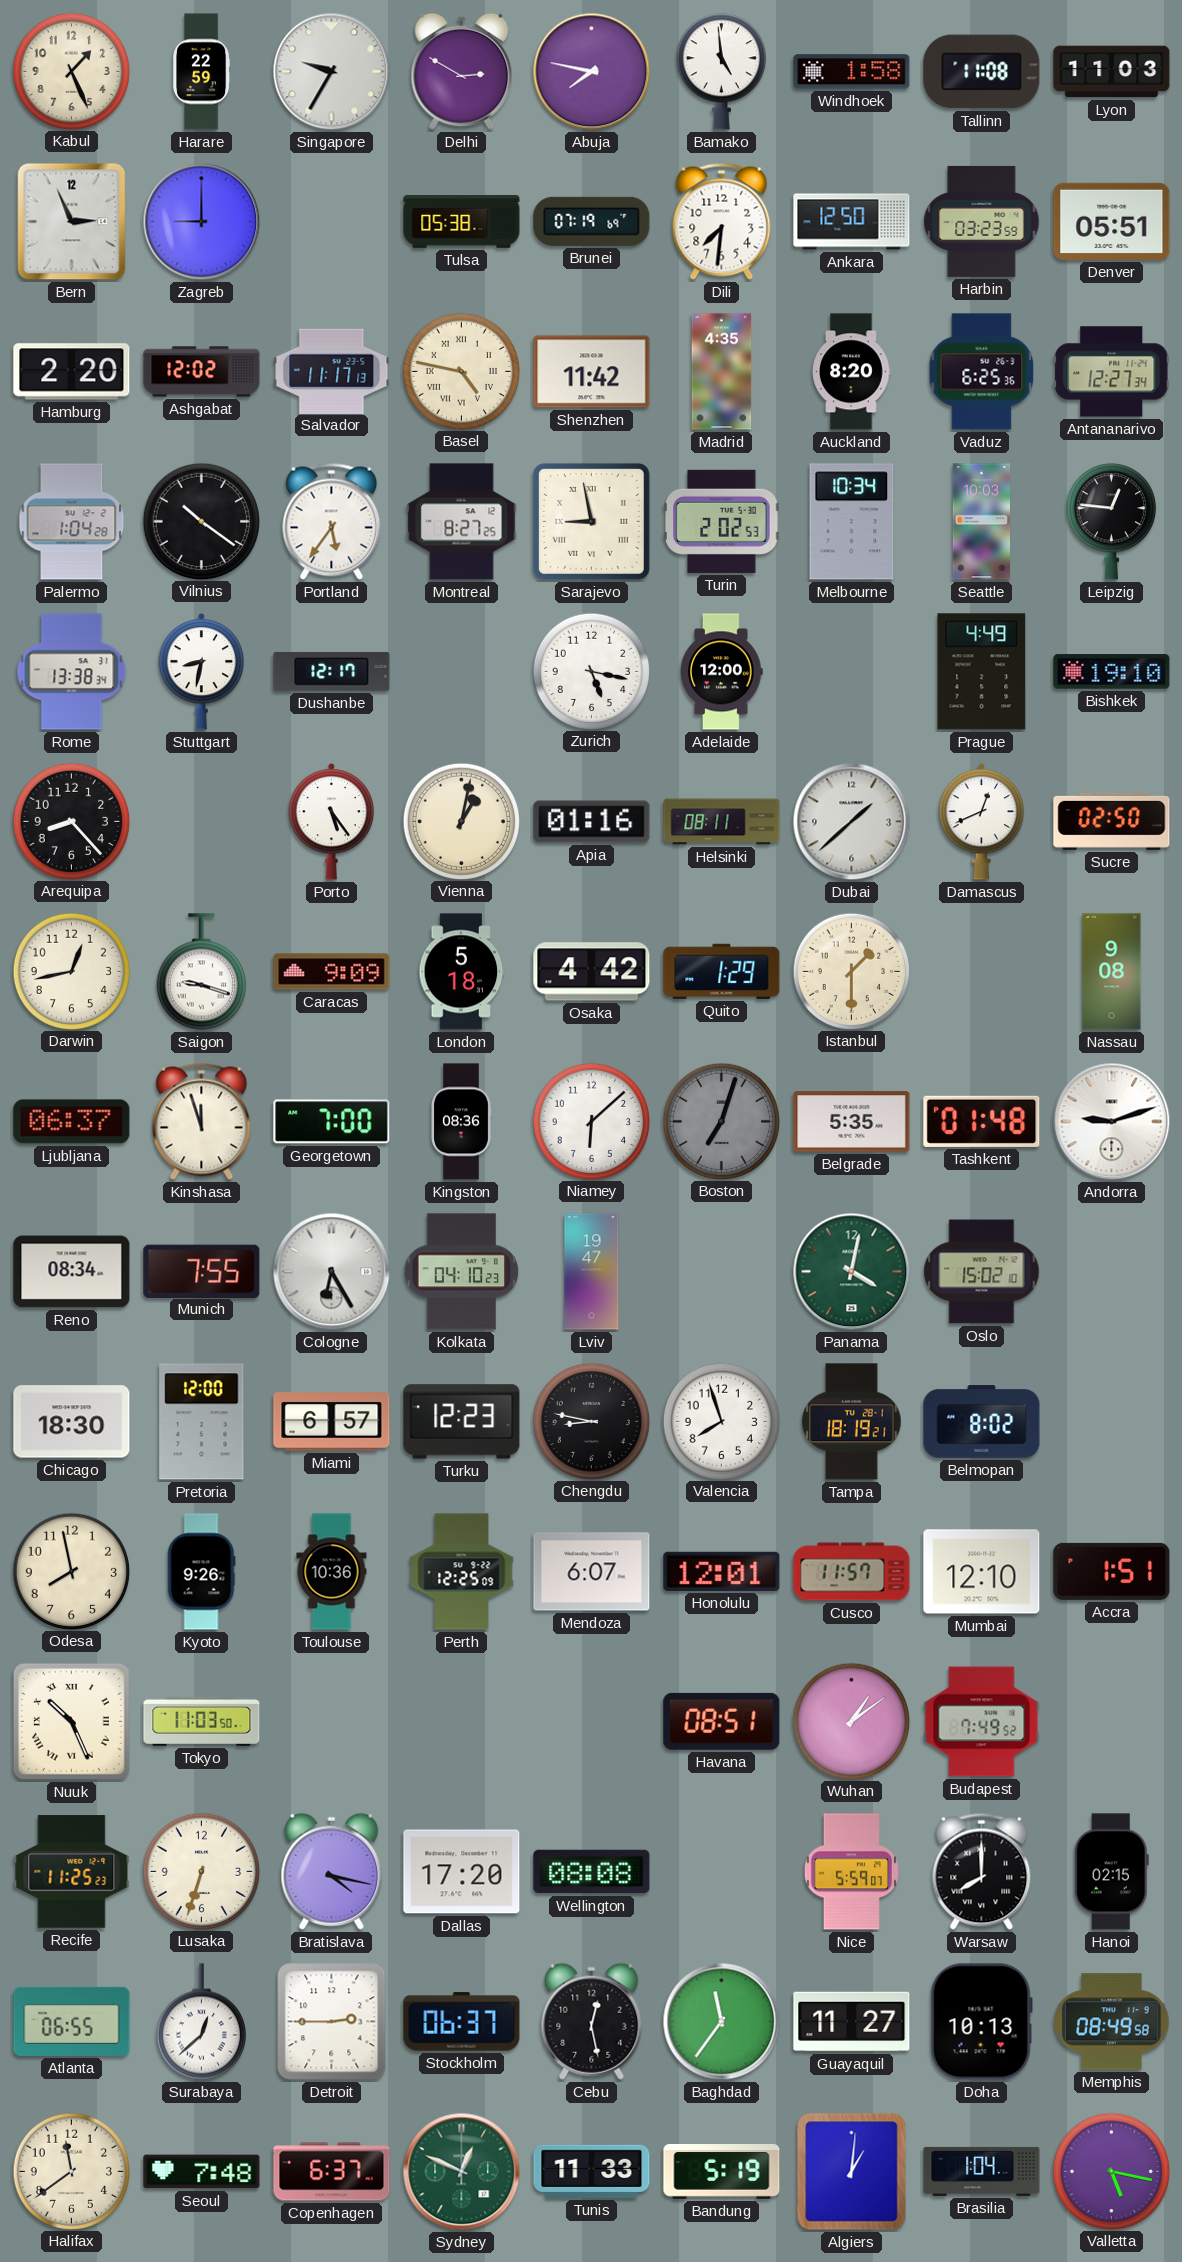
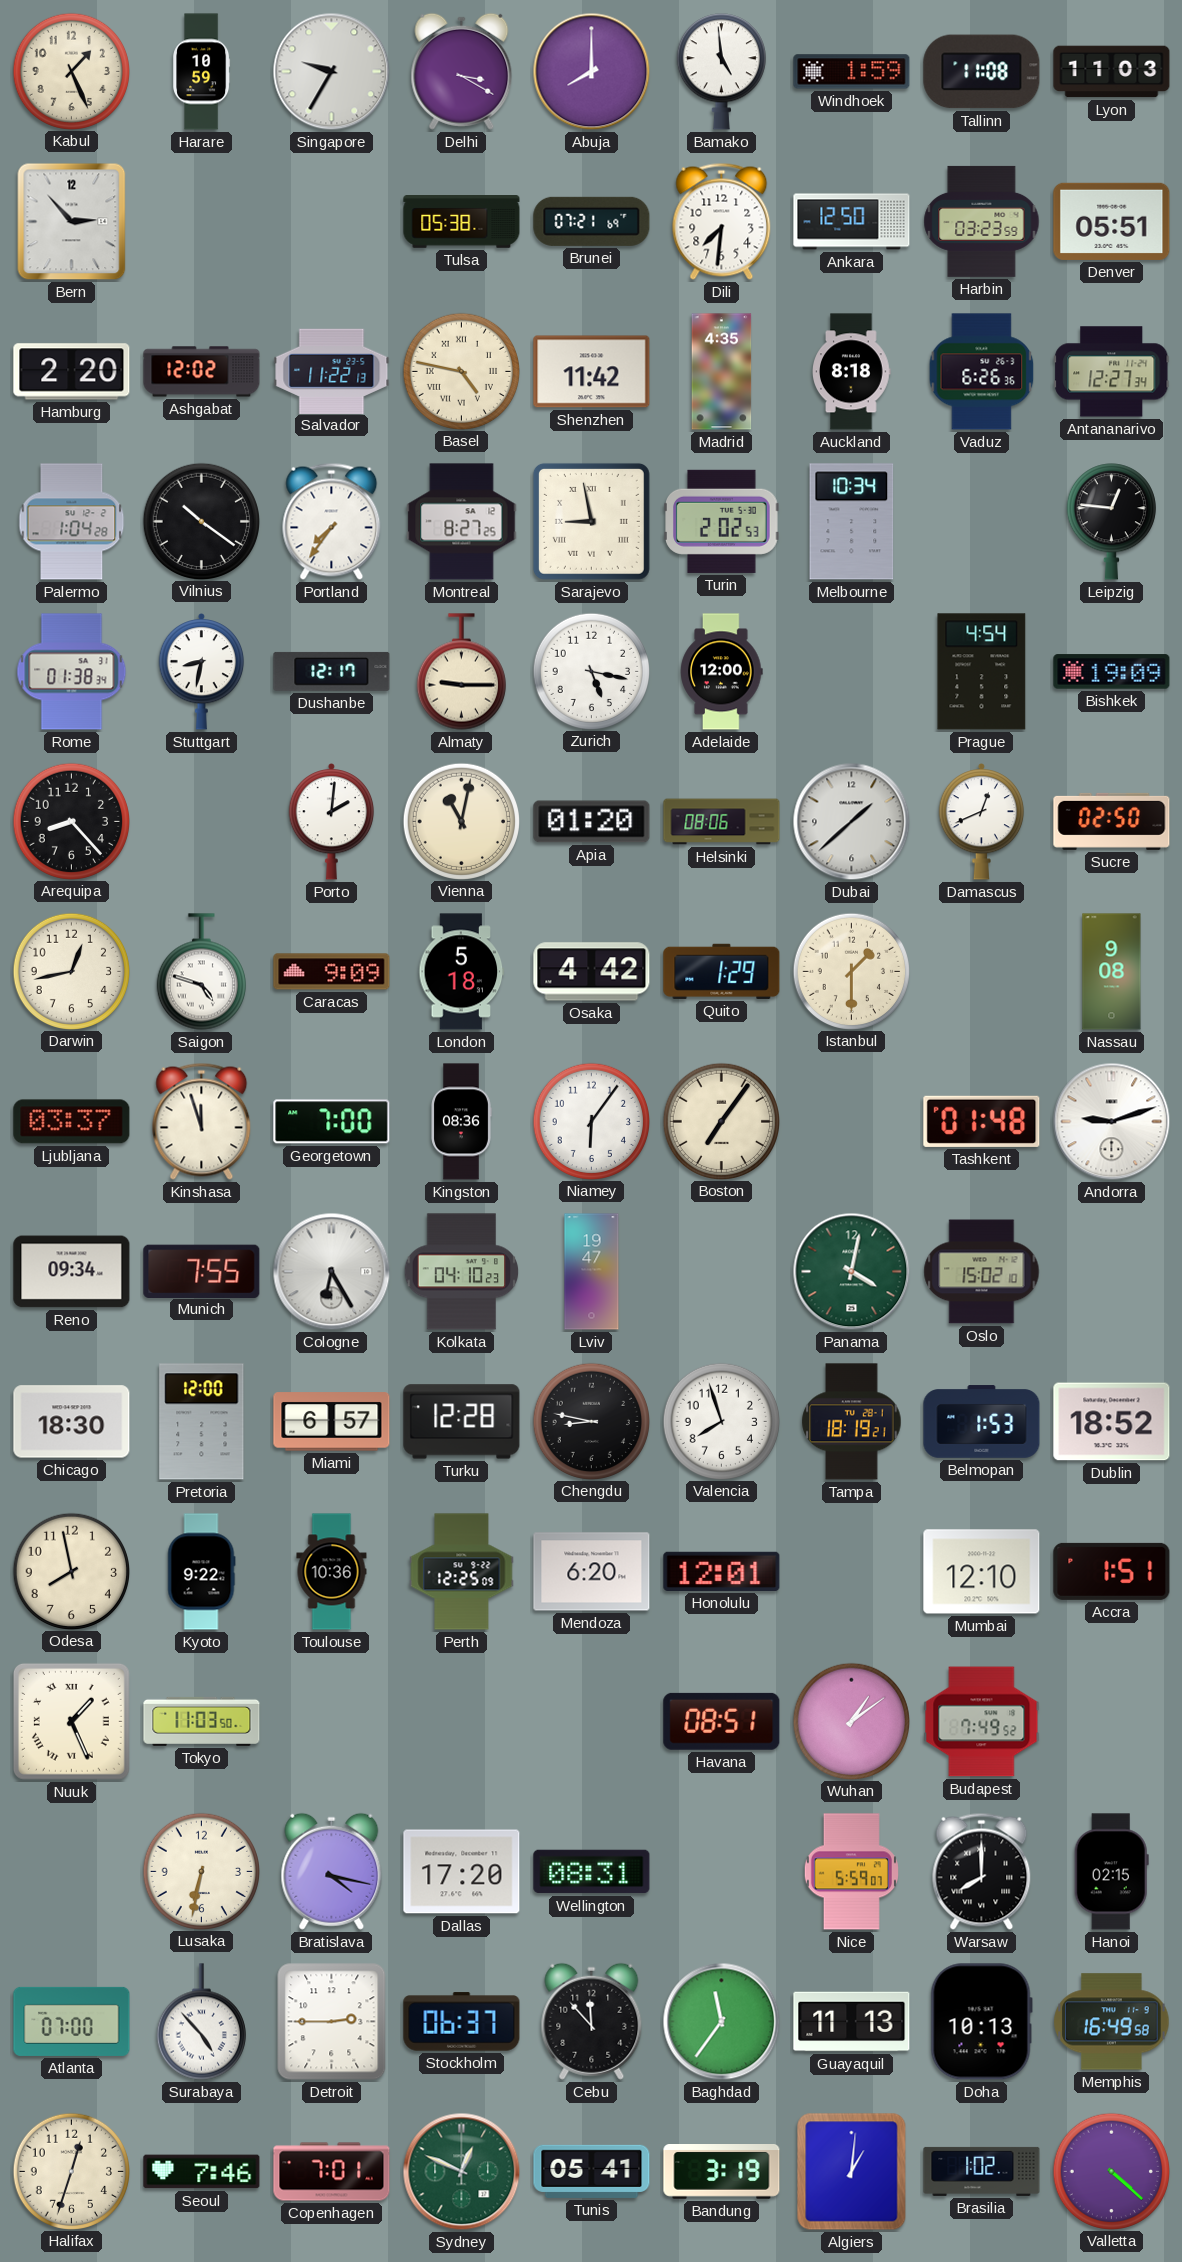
Harare: 22:59 -> 10:59 (202, 72)
Delhi: 2:50 -> 3:20 (462, 71)
Abuja: 7:47 -> 8:00 (592, 72)
Windhoek: 1:58 -> 1:59 (852, 72)
Bern: 2:56 -> 2:53 (72, 222)
Zagreb: 9:00 -> none (202, 222)
Brunei: 07:19 -> 07:21 (592, 221)
Salvador: 11:17 -> 11:22 (332, 371)
Auckland: 8:20 -> 8:18 (852, 372)
Vaduz: 6:25 -> 6:26 (982, 372)
Portland: 5:36 -> 7:36 (332, 521)
Seattle: 10:03 -> none (982, 522)
Rome: 13:38 -> 01:38 (72, 672)
Almaty: none -> 9:15 (461, 672)
Prague: 4:49 -> 4:54 (982, 672)
Bishkek: 19:10 -> 19:09 (1112, 672)
Porto: 5:24 -> 2:01 (332, 821)
Vienna: 1:02 -> 11:02 (461, 821)
Apia: 01:16 -> 01:20 (592, 822)
Helsinki: 08:11 -> 08:06 (722, 822)
Saigon: 9:18 -> 4:48 (201, 972)
Ljubljana: 06:37 -> 03:37 (72, 1122)
Niamey: 6:08 -> 6:06 (591, 1121)
Boston: 7:03 -> 7:06 (721, 1121)
Boston dial: grey -> cream (721, 1121)
Belgrade: 5:35 -> none (852, 1122)
Reno: 08:34 -> 09:34 (72, 1272)
Turku: 12:23 -> 12:28 (462, 1422)
Belmopan: 8:02 -> 1:53 (982, 1422)
Dublin: none -> 18:52 (1112, 1422)
Kyoto: 9:26 -> 9:22 (201, 1572)
Mendoza: 6:07 -> 6:20 (592, 1572)
Cusco: 11:57 -> none (852, 1572)
Nuuk: 10:26 -> 1:26 (71, 1721)
Recife: 11:25 -> none (72, 1872)
Lusaka: 6:33 -> 6:32 (201, 1871)
Wellington: 08:08 -> 08:31 (592, 1872)
Atlanta: 06:55 -> 07:00 (72, 2021)
Surabaya: 12:38 -> 4:53 (201, 2022)
Cebu: 12:28 -> 11:53 (592, 2021)
Guayaquil: 11:27 -> 11:13 (852, 2022)
Memphis: 08:49 -> 16:49 (1112, 2022)
Halifax: 11:39 -> 12:33 (71, 2171)
Seoul: 7:48 -> 7:46 (202, 2172)
Copenhagen: 6:37 -> 7:01 (332, 2172)
Tunis: 11:33 -> 05:41 (592, 2171)
Bandung: 5:19 -> 3:19 (722, 2172)
Brasilia: 1:04 -> 1:02 (982, 2171)
Valletta: 5:17 -> 4:22 (1111, 2171)
